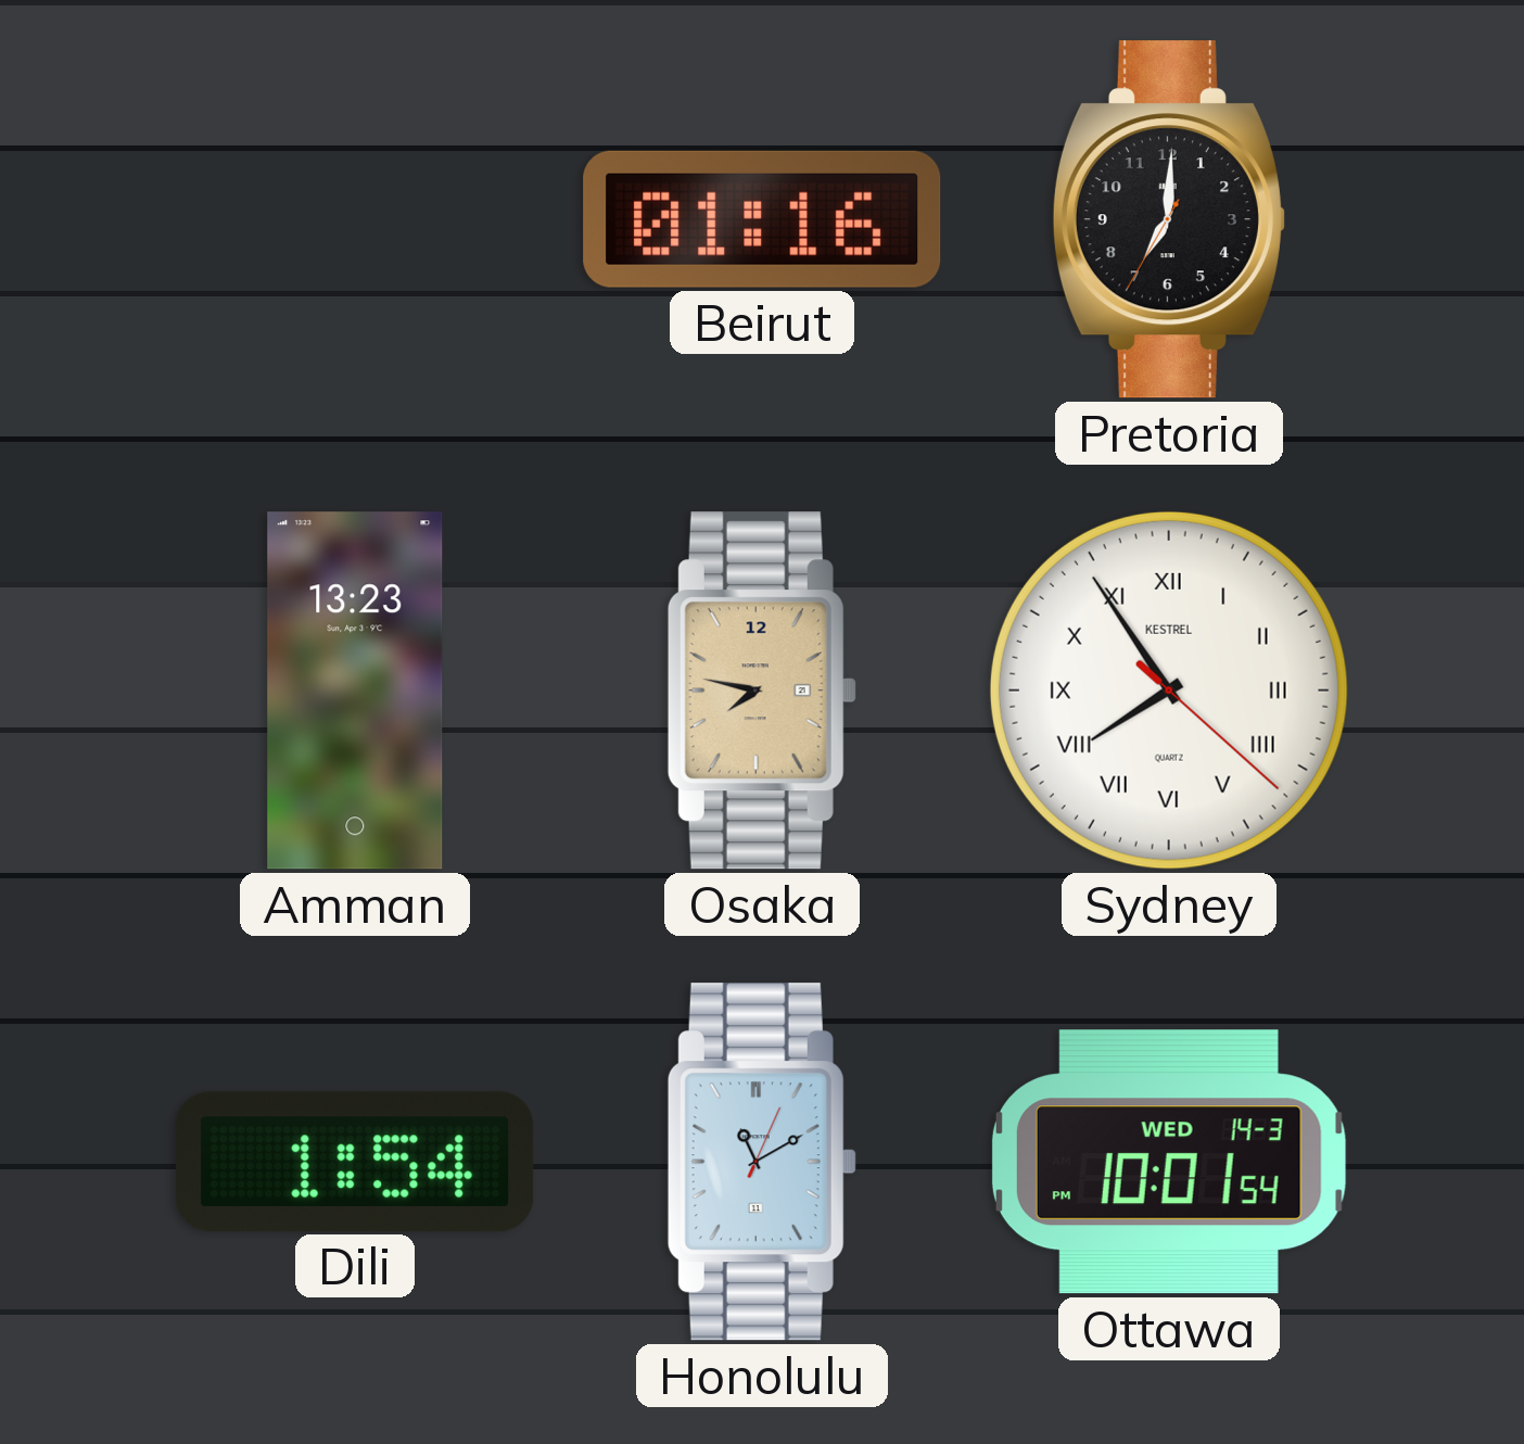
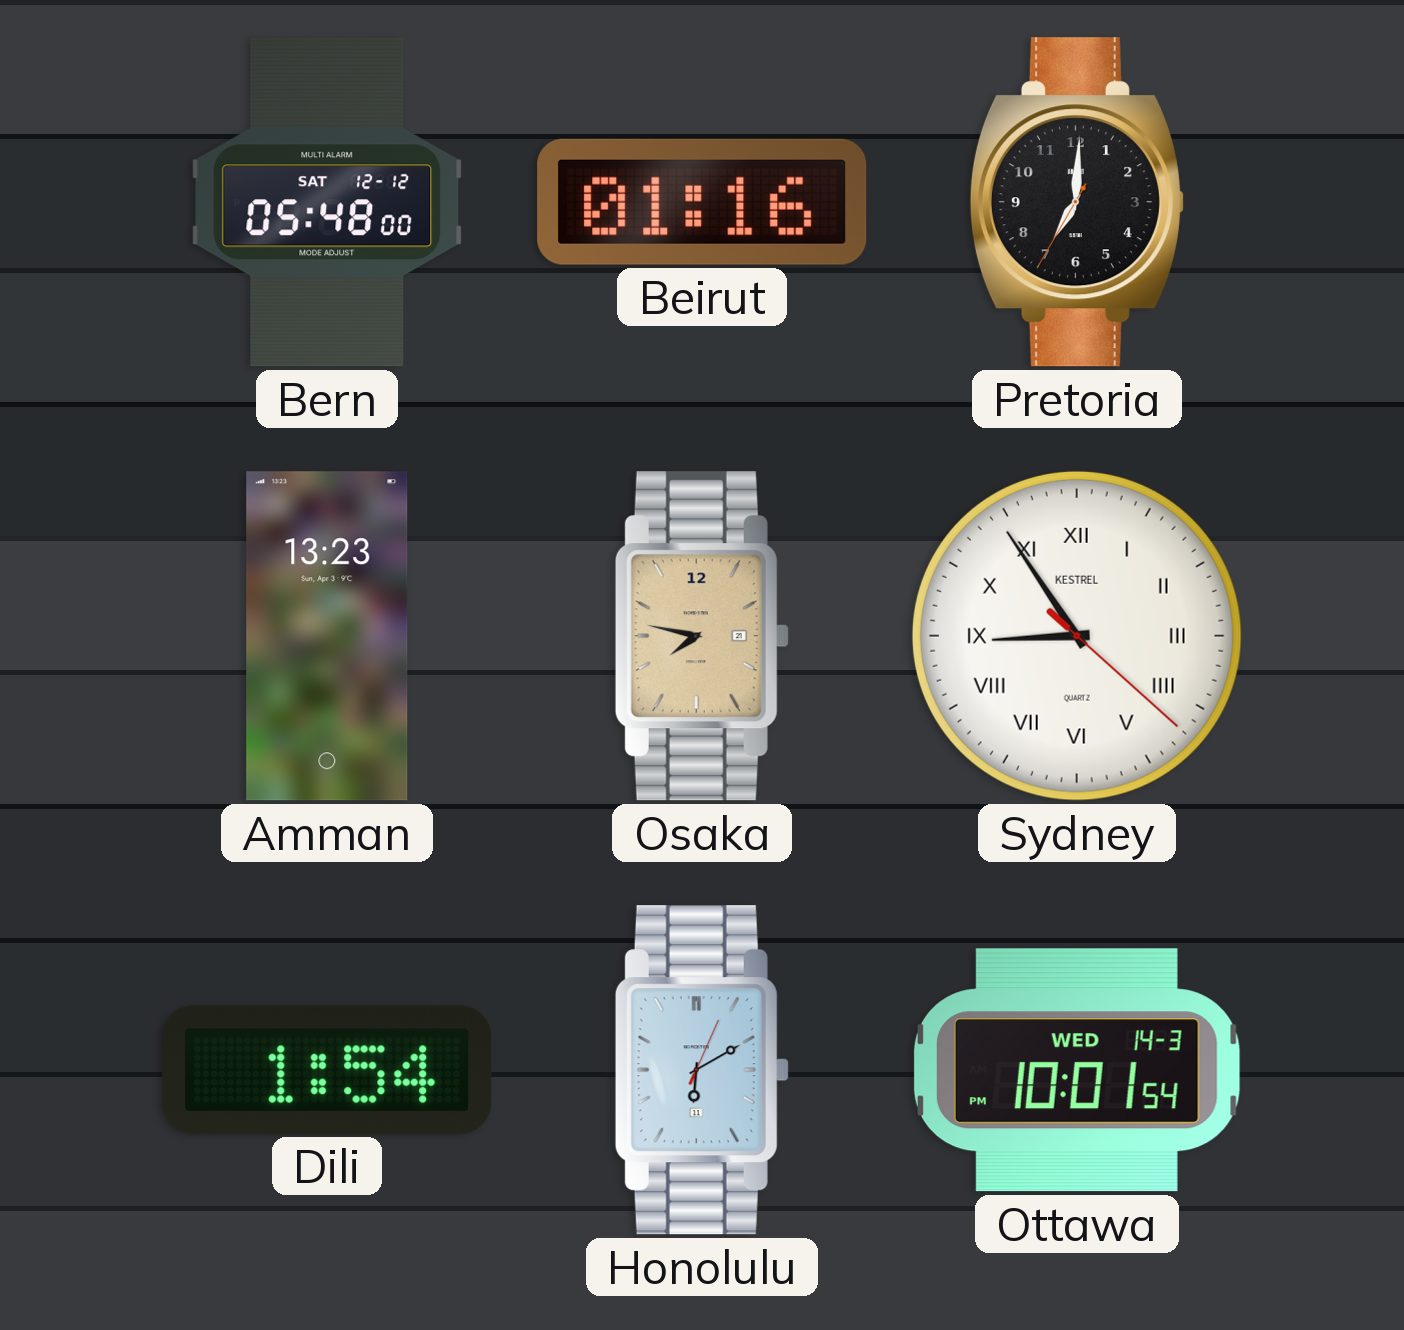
Bern: none -> 05:48 (327, 202)
Sydney: 7:54 -> 8:54 (1077, 636)
Honolulu: 11:10 -> 6:10 (702, 1070)
